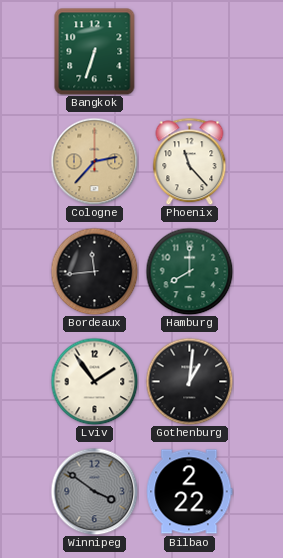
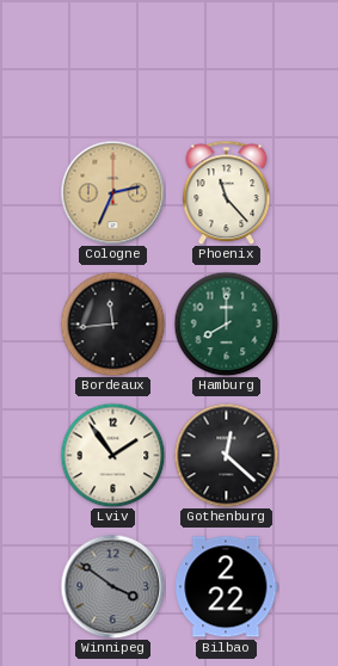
Bangkok: 6:33 -> none (95, 51)
Cologne: 2:37 -> 2:34 (112, 192)
Gothenburg: 1:01 -> 12:22 (226, 455)
